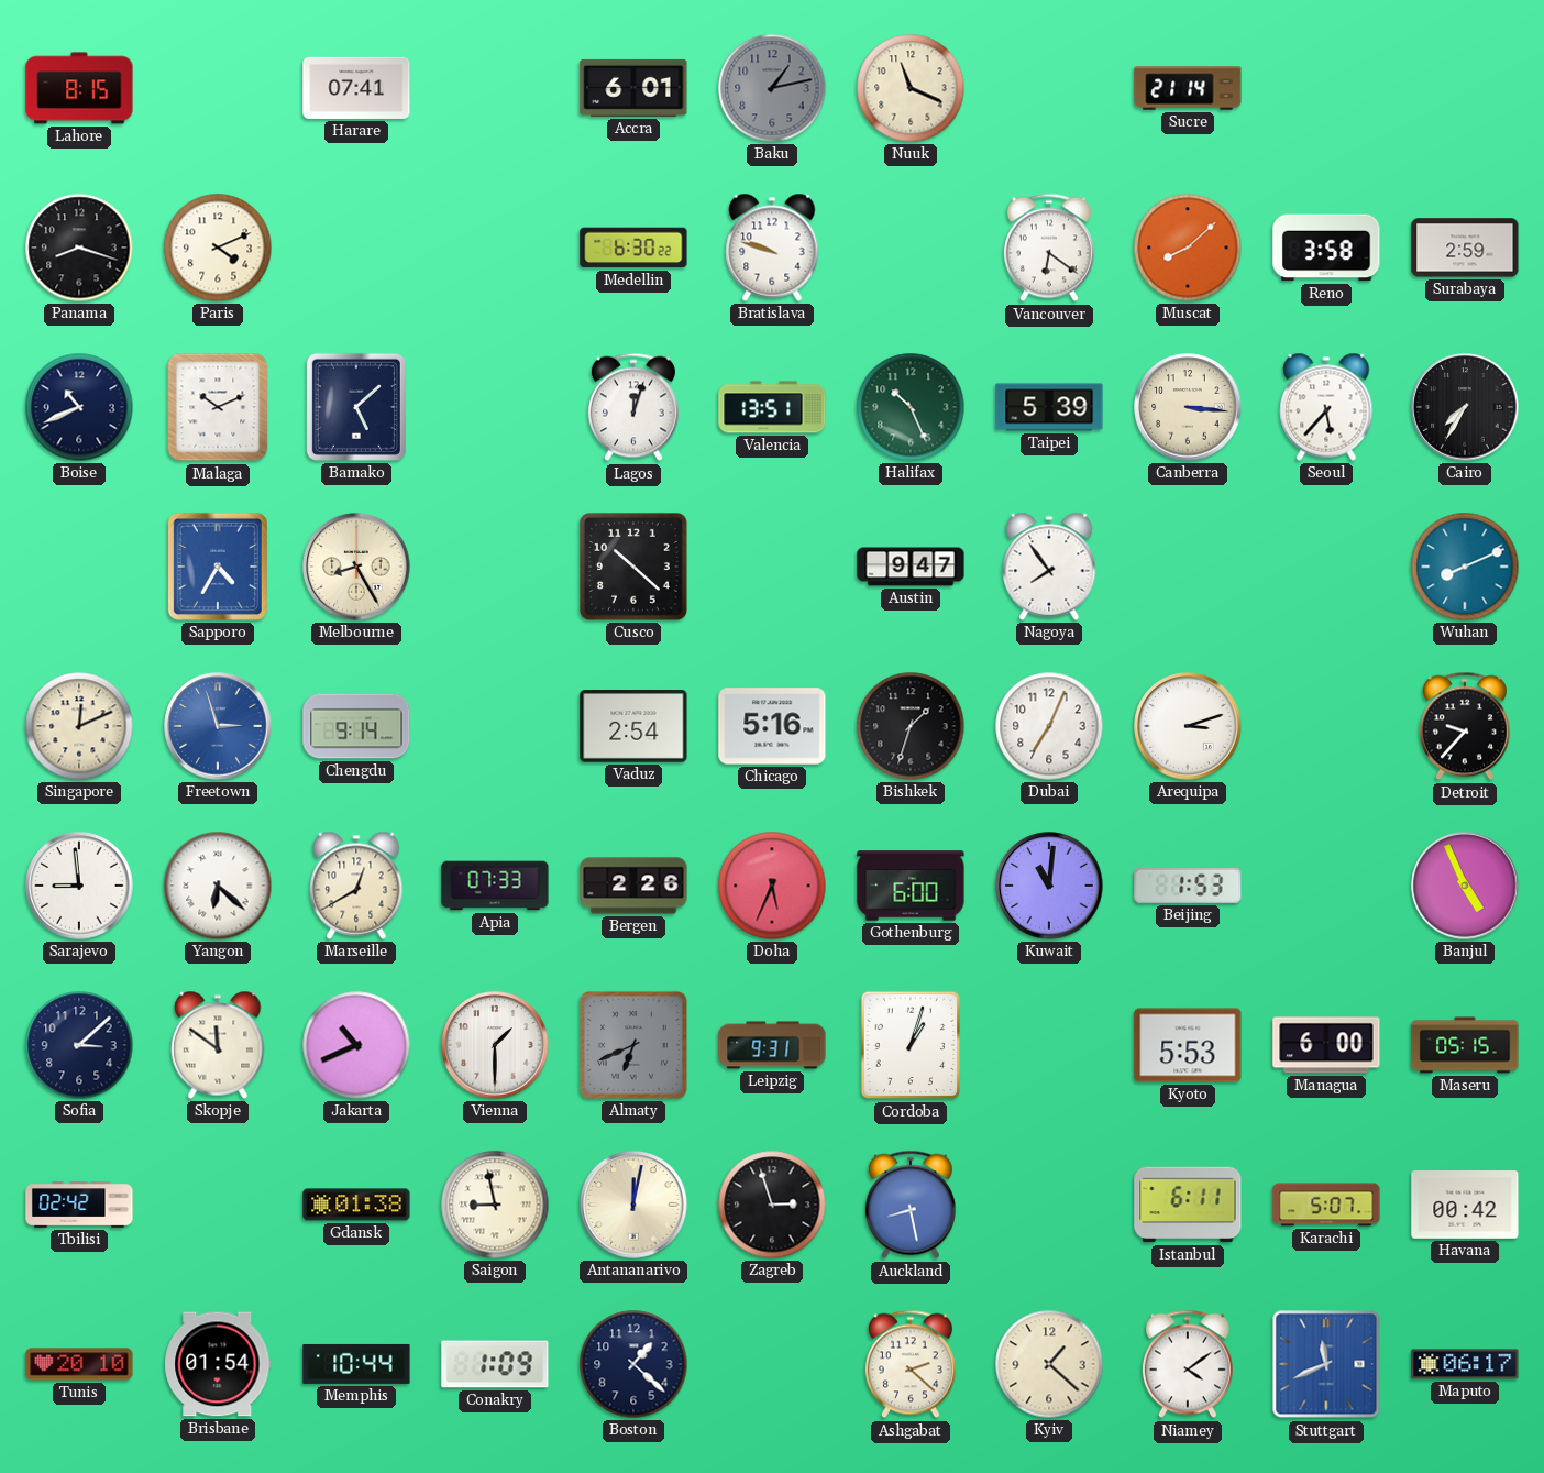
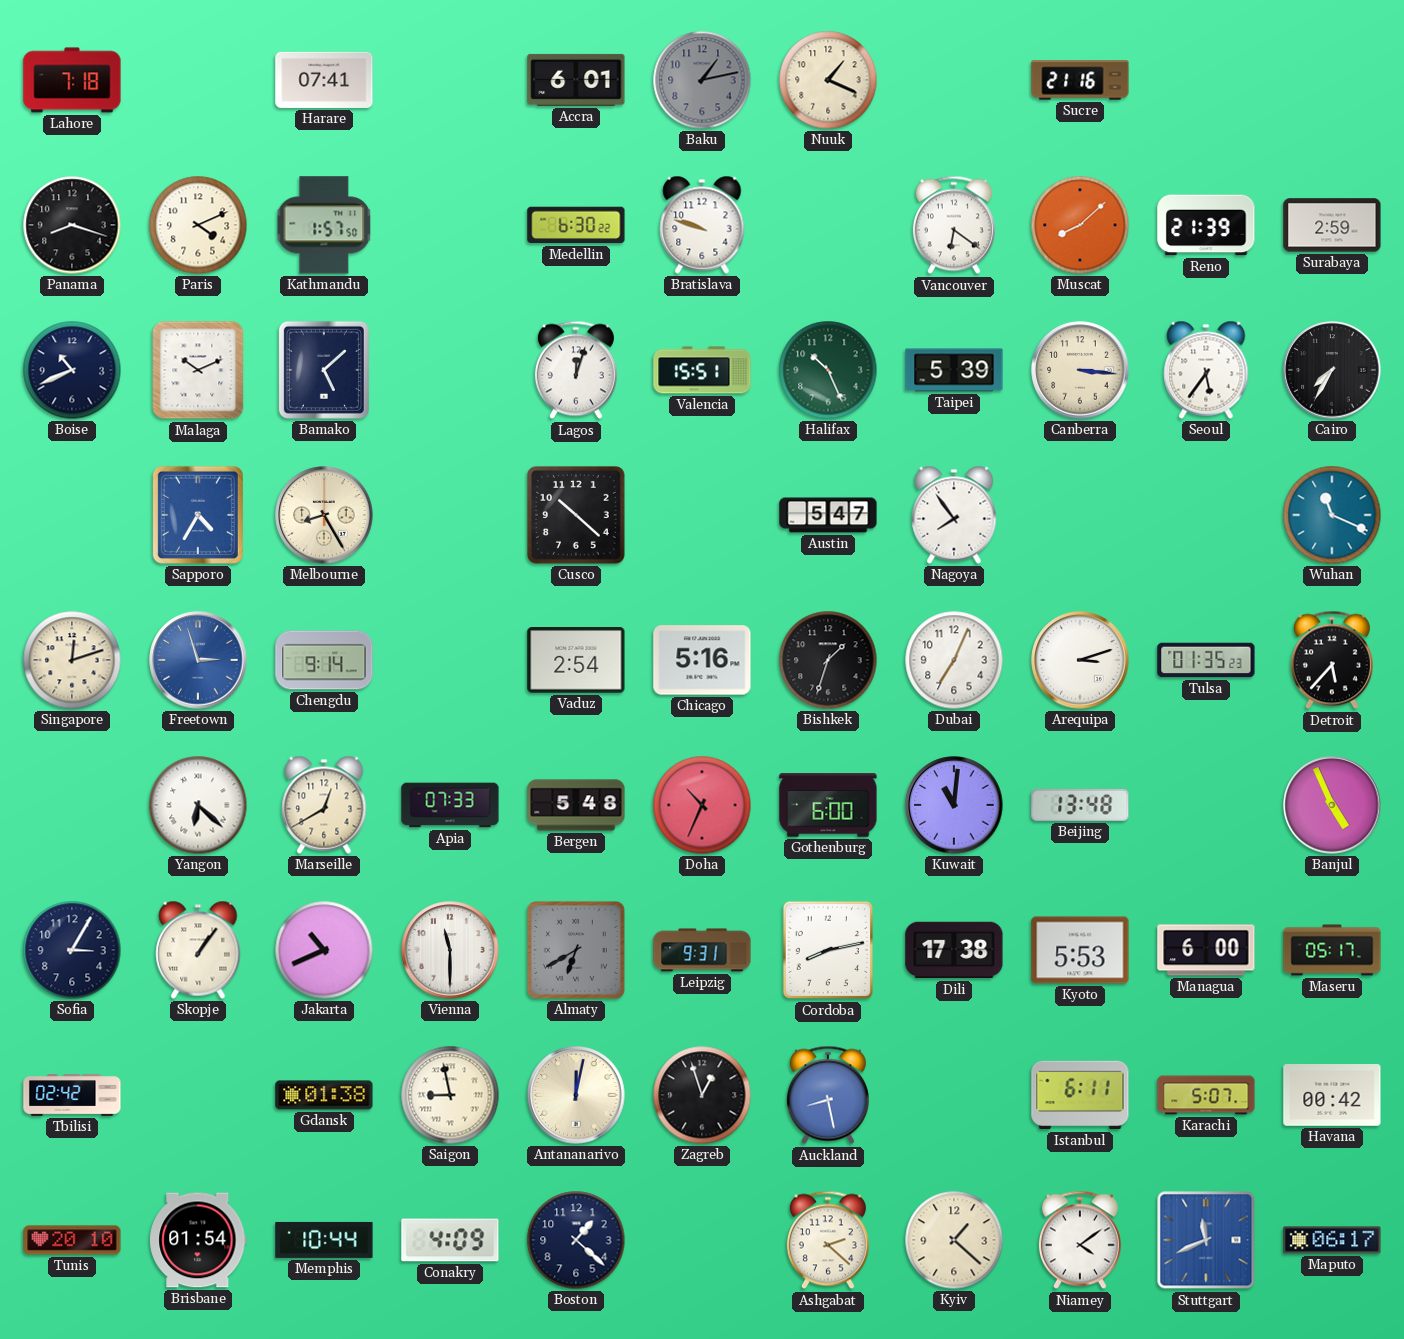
Lahore: 8:15 -> 7:18 (72, 80)
Nuuk: 11:19 -> 1:19 (828, 80)
Sucre: 21:14 -> 21:16 (1080, 80)
Kathmandu: none -> 1:57 (324, 225)
Reno: 3:58 -> 21:39 (1206, 225)
Valencia: 13:51 -> 15:51 (702, 370)
Seoul: 5:37 -> 5:36 (1206, 370)
Austin: 9:47 -> 5:47 (828, 515)
Wuhan: 8:11 -> 11:19 (1332, 515)
Singapore: 12:11 -> 12:12 (72, 660)
Tulsa: none -> 01:35 (1206, 660)
Detroit: 9:37 -> 5:37 (1332, 660)
Sarajevo: 8:59 -> none (79, 886)
Bergen: 2:26 -> 5:48 (576, 805)
Doha: 5:34 -> 10:34 (702, 805)
Beijing: 1:53 -> 13:48 (1080, 805)
Sofia: 3:08 -> 3:05 (72, 950)
Skopje: 11:51 -> 1:06 (198, 950)
Vienna: 1:30 -> 11:30 (450, 950)
Almaty: 6:41 -> 6:40 (576, 950)
Cordoba: 1:03 -> 8:13 (827, 950)
Dili: none -> 17:38 (954, 950)
Maseru: 05:15 -> 05:17 (1332, 950)
Zagreb: 2:57 -> 12:57 (702, 1095)
Conakry: 1:09 -> 4:09 (450, 1240)
